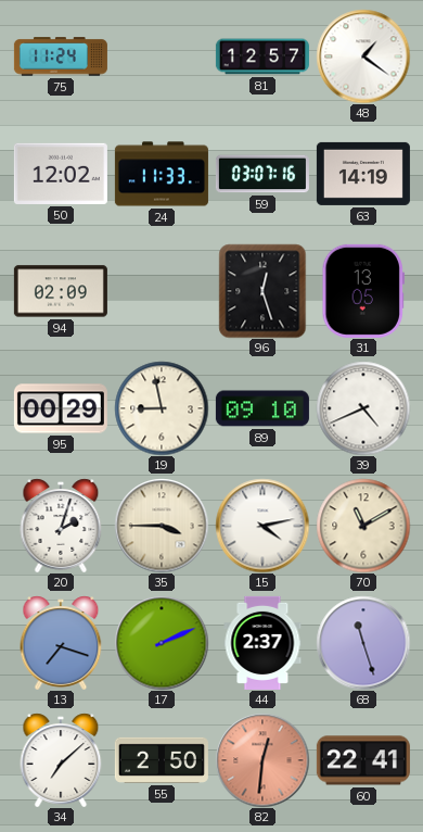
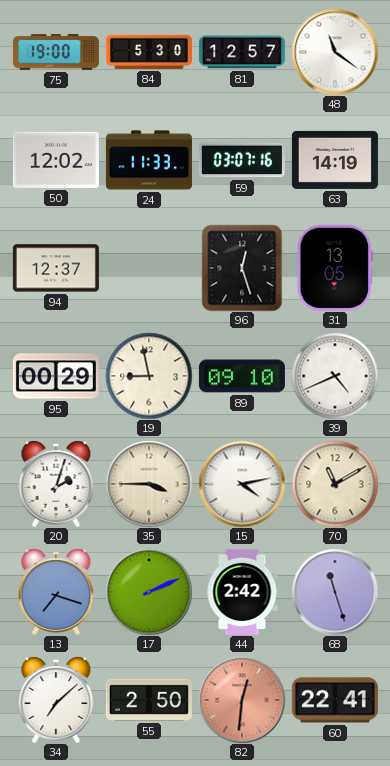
75: 11:24 -> 19:00 (56, 52)
84: none -> 5:30 (149, 52)
48: 1:21 -> 11:21 (335, 52)
94: 02:09 -> 12:37 (56, 268)
44: 2:37 -> 2:42 (242, 592)
